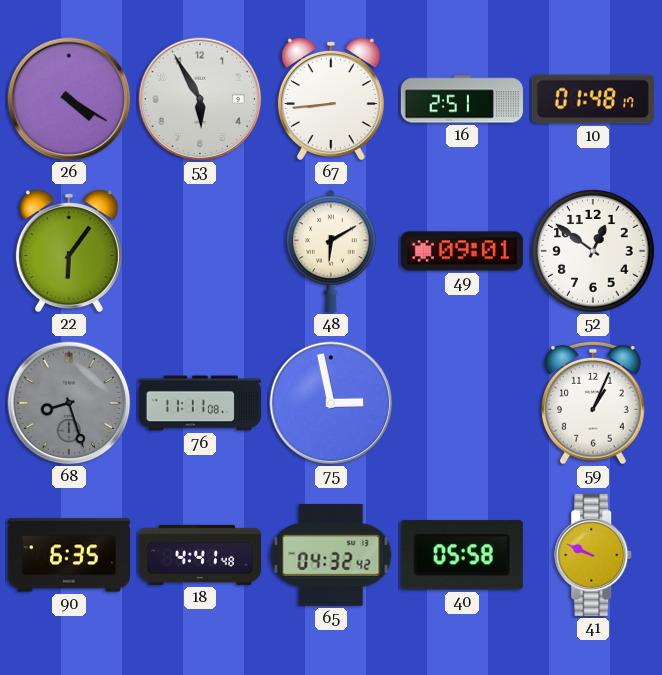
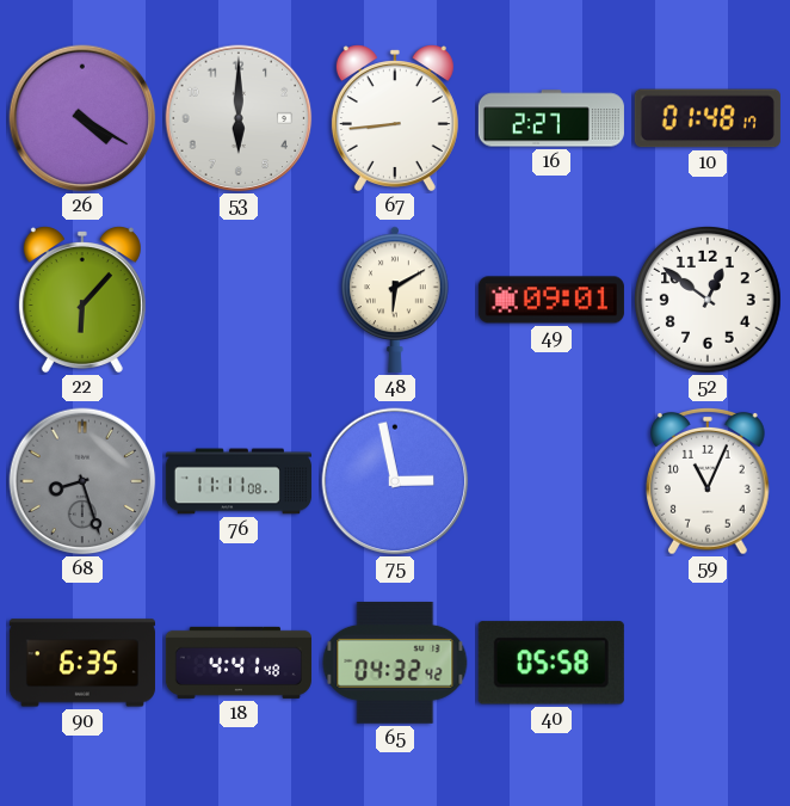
53: 5:55 -> 6:00 (239, 118)
16: 2:51 -> 2:27 (551, 118)
22: 6:06 -> 6:07 (82, 300)
59: 1:04 -> 11:04 (709, 482)
41: 9:49 -> none (594, 555)
